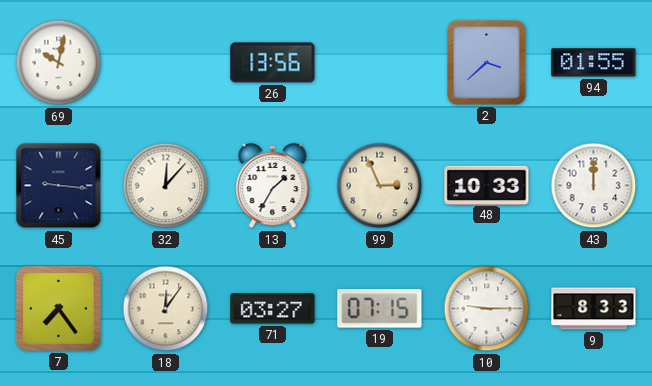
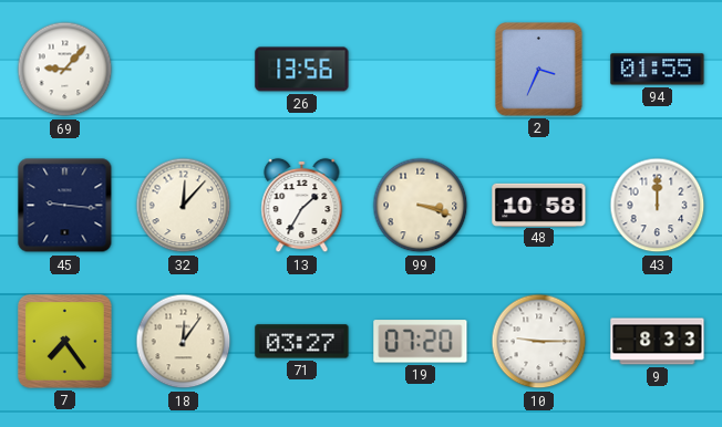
69: 10:02 -> 9:07 (65, 70)
2: 3:38 -> 3:34 (539, 70)
99: 2:56 -> 3:18 (421, 206)
48: 10:33 -> 10:58 (539, 205)
19: 07:15 -> 07:20 (421, 342)
